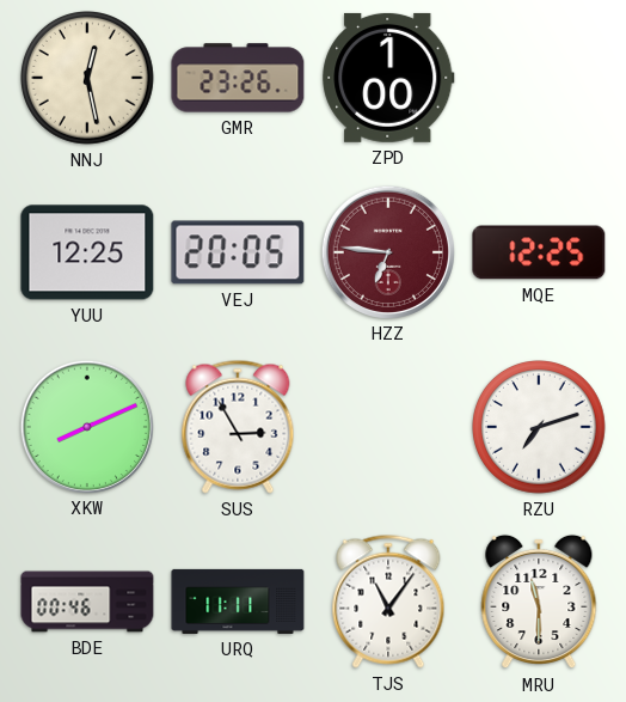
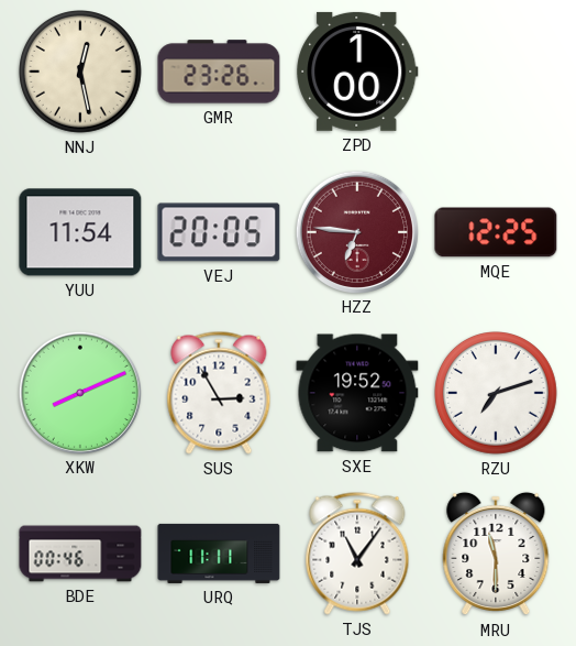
YUU: 12:25 -> 11:54 (80, 232)
SXE: none -> 19:52 (357, 393)
